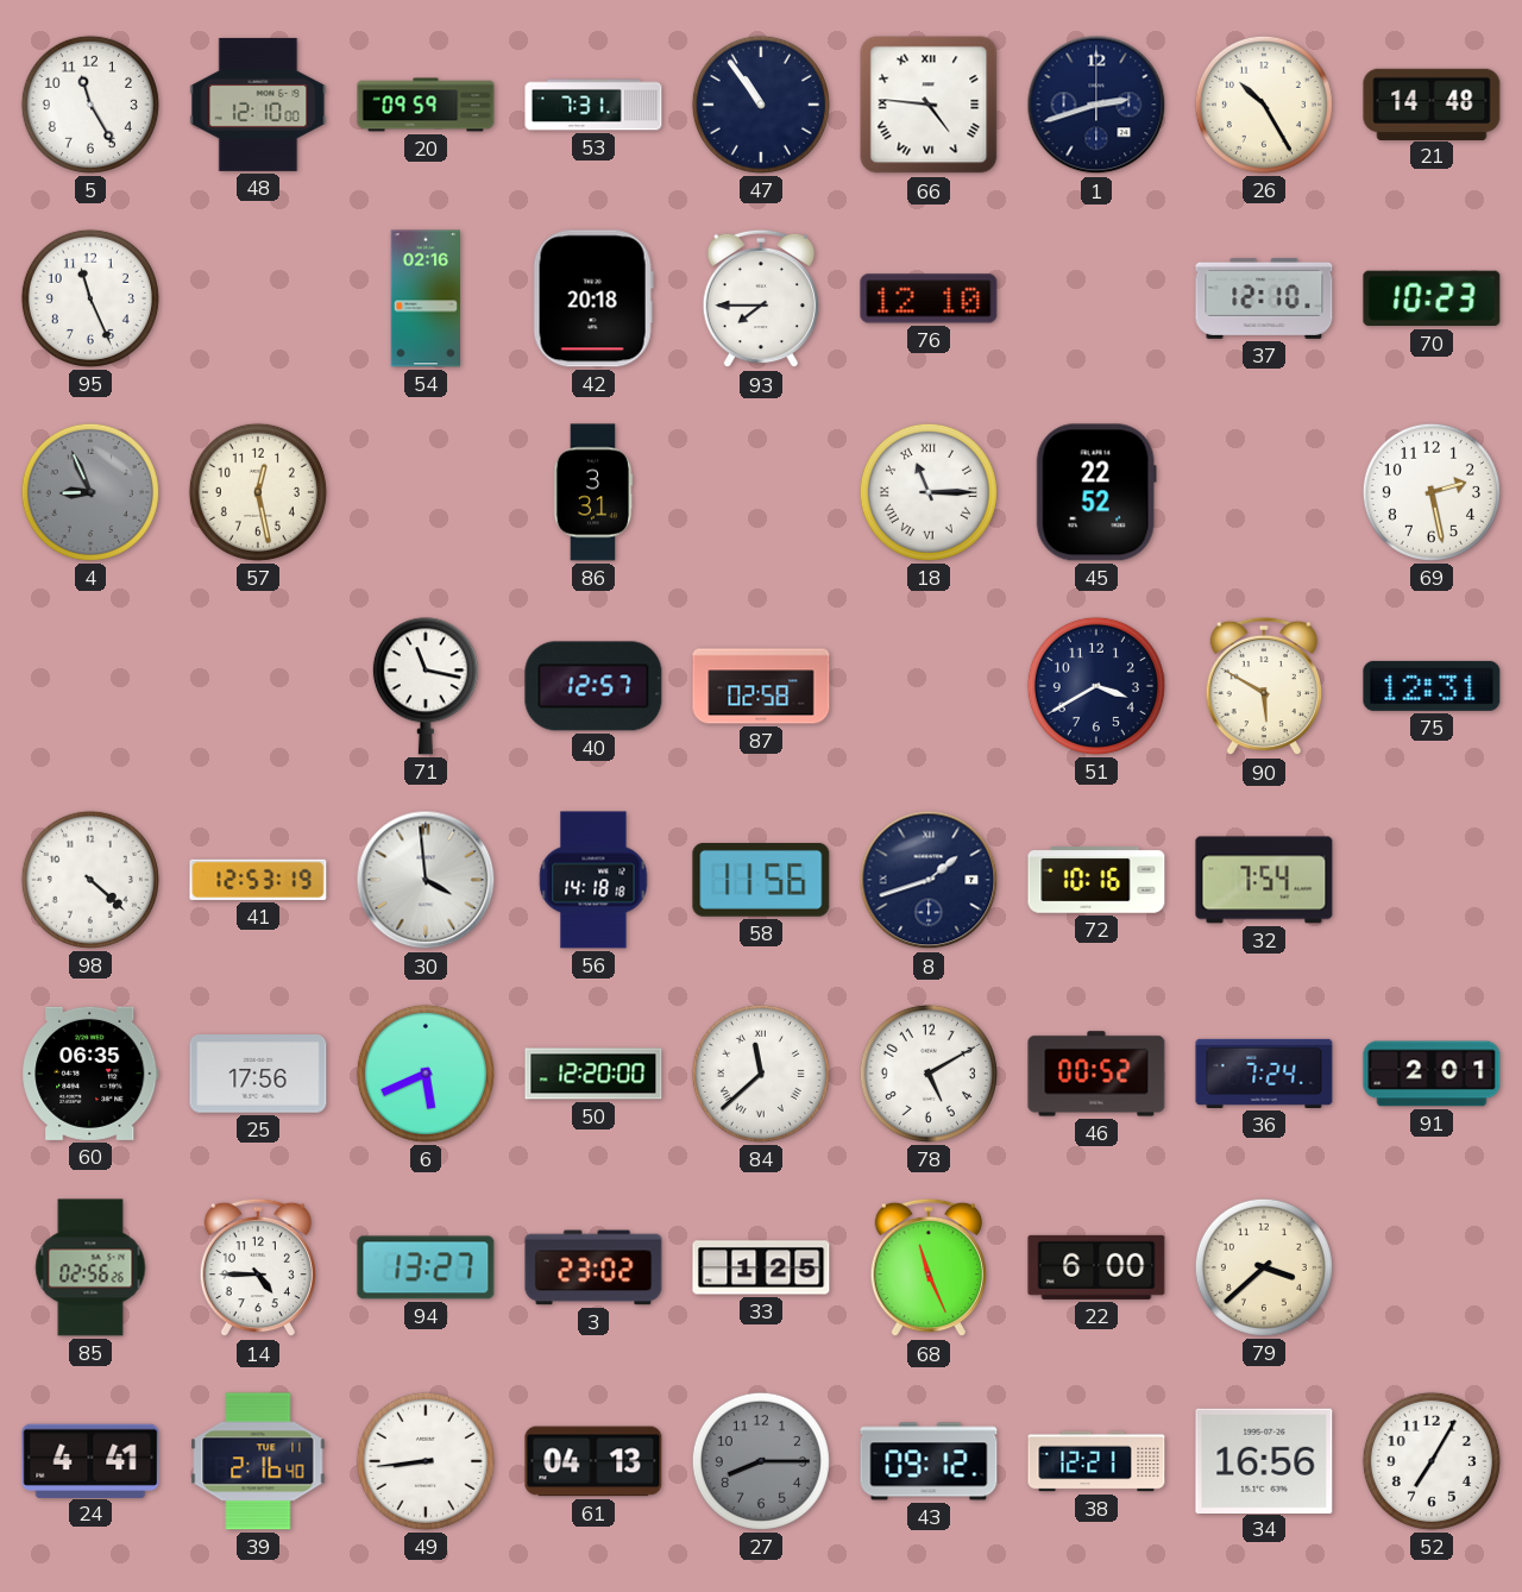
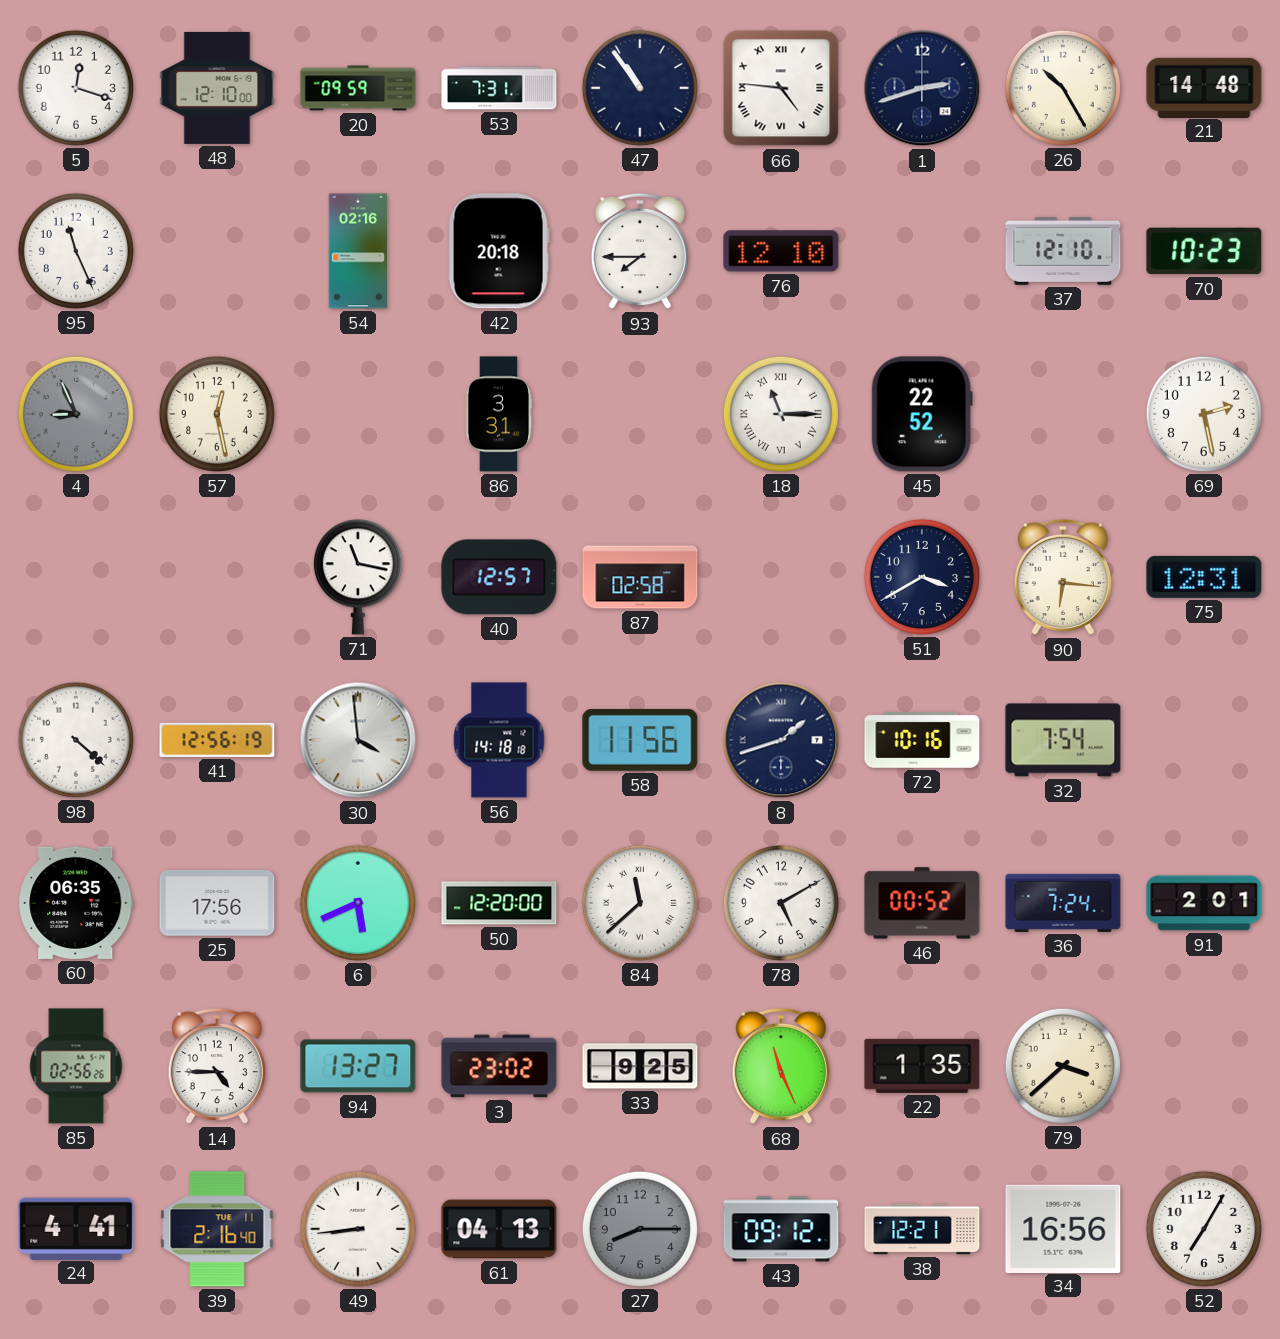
5: 11:25 -> 12:18 (76, 88)
90: 5:50 -> 6:16 (1063, 577)
41: 12:53 -> 12:56 (217, 740)
33: 1:25 -> 9:25 (640, 1066)
22: 6:00 -> 1:35 (922, 1066)
